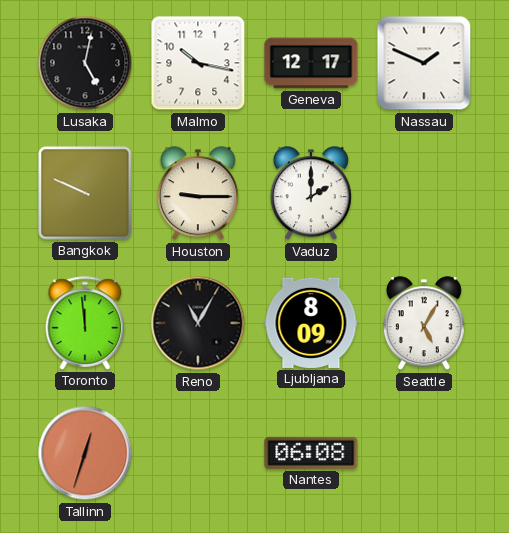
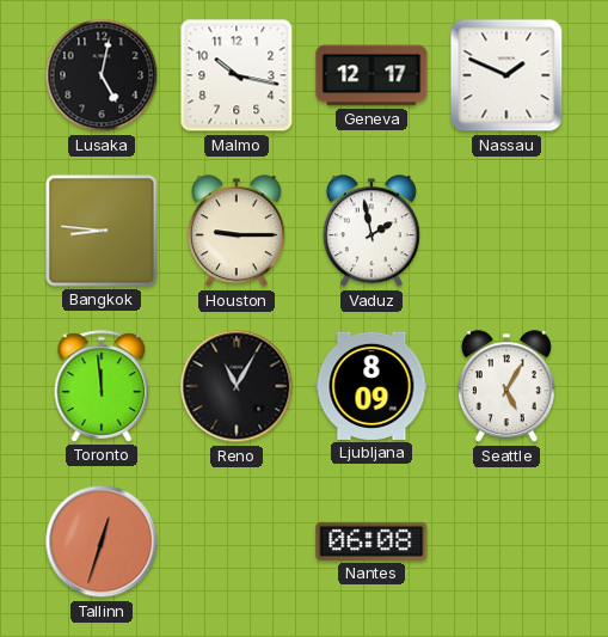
Bangkok: 9:49 -> 8:46 (102, 231)
Vaduz: 2:00 -> 1:58 (371, 232)
